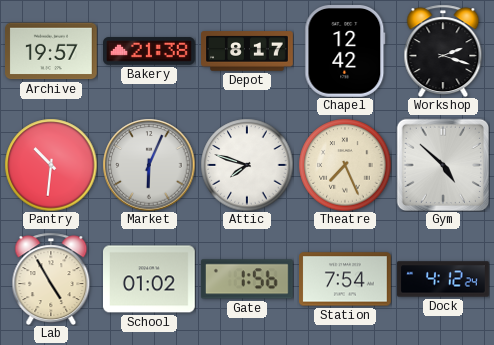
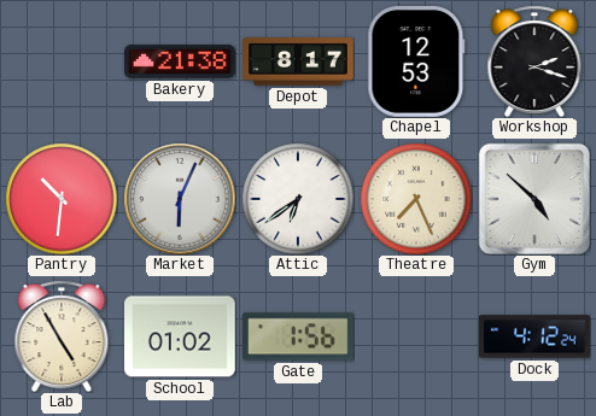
Archive: 19:57 -> none (52, 51)
Chapel: 12:42 -> 12:53 (416, 63)
Attic: 7:48 -> 6:39 (298, 199)
Station: 7:54 -> none (346, 279)
